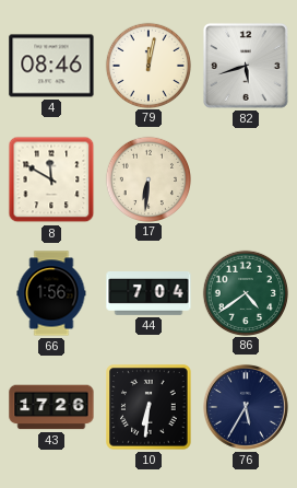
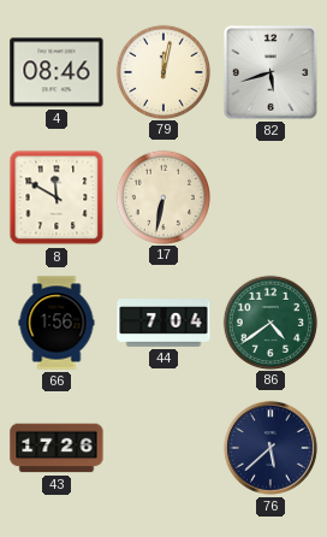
17: 6:31 -> 6:32 (162, 196)
10: 6:31 -> none (148, 407)
76: 5:35 -> 5:38 (270, 448)
